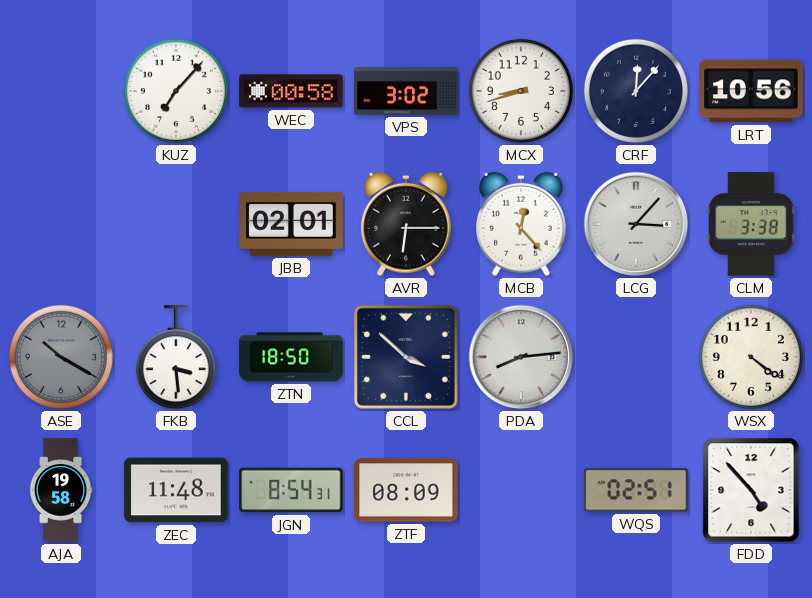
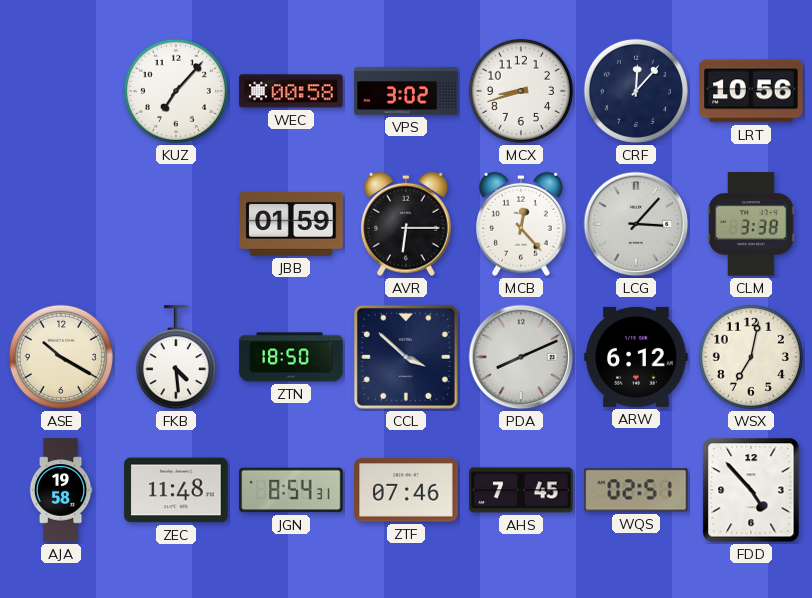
JBB: 02:01 -> 01:59 (291, 224)
ASE dial: grey -> cream (61, 357)
FKB: 3:29 -> 4:29 (176, 358)
PDA: 8:14 -> 8:11 (521, 357)
ARW: none -> 6:12 (636, 357)
WSX: 4:21 -> 7:02 (751, 357)
ZTF: 08:09 -> 07:46 (406, 490)
AHS: none -> 7:45 (521, 490)
